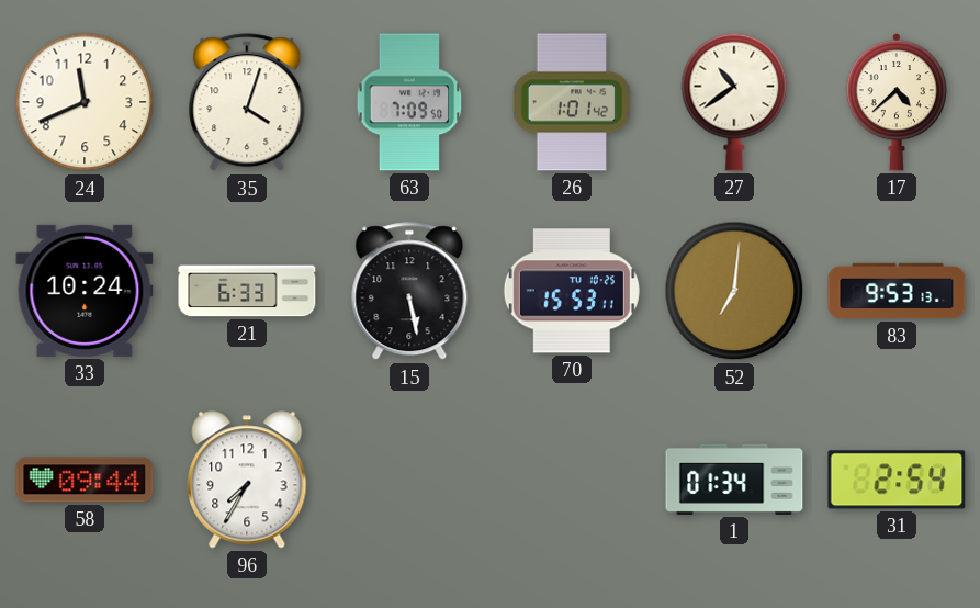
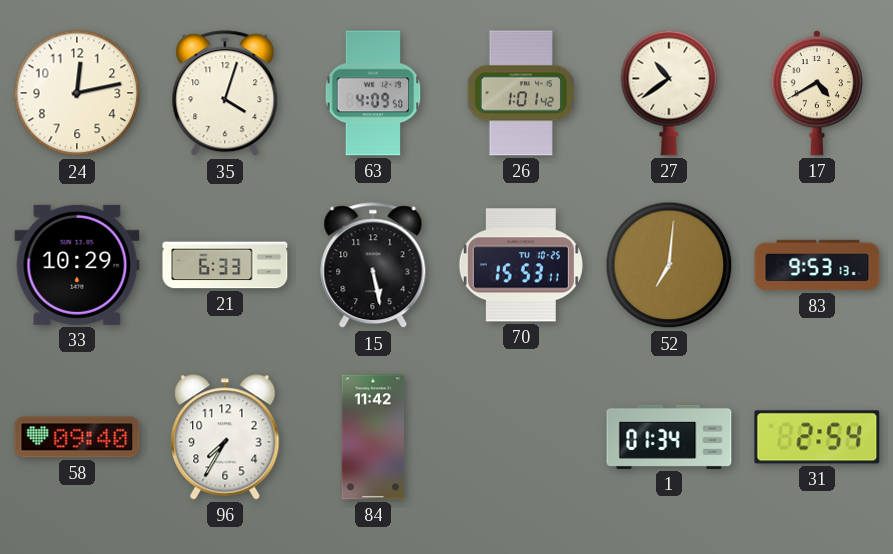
24: 11:41 -> 12:13 (77, 93)
63: 7:09 -> 4:09 (373, 93)
17: 4:38 -> 4:40 (816, 94)
33: 10:24 -> 10:29 (77, 265)
58: 09:44 -> 09:40 (77, 437)
84: none -> 11:42 (373, 437)
